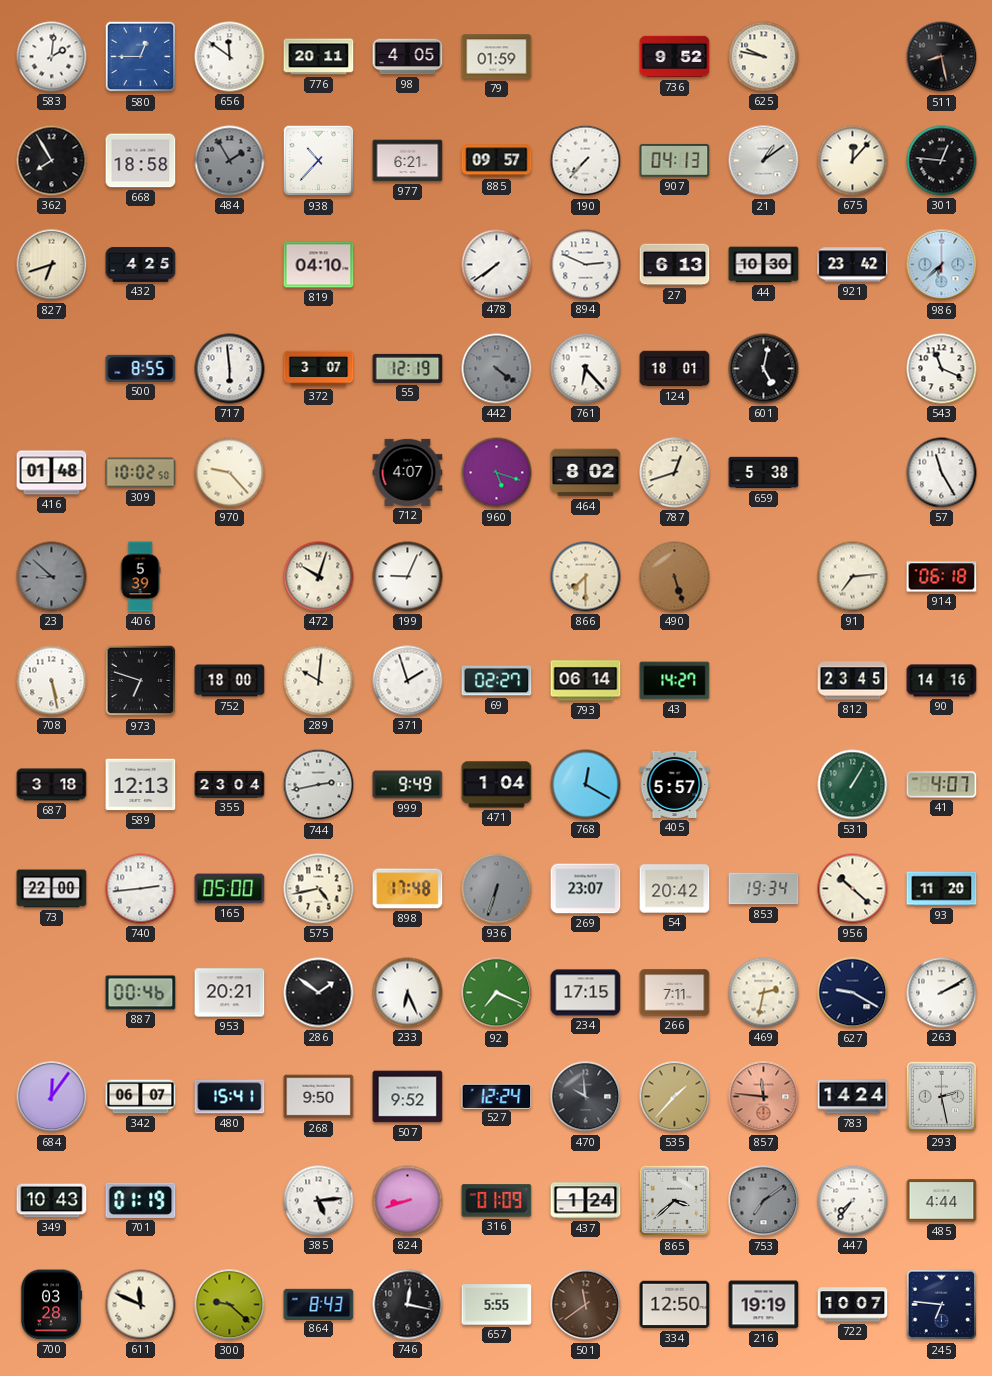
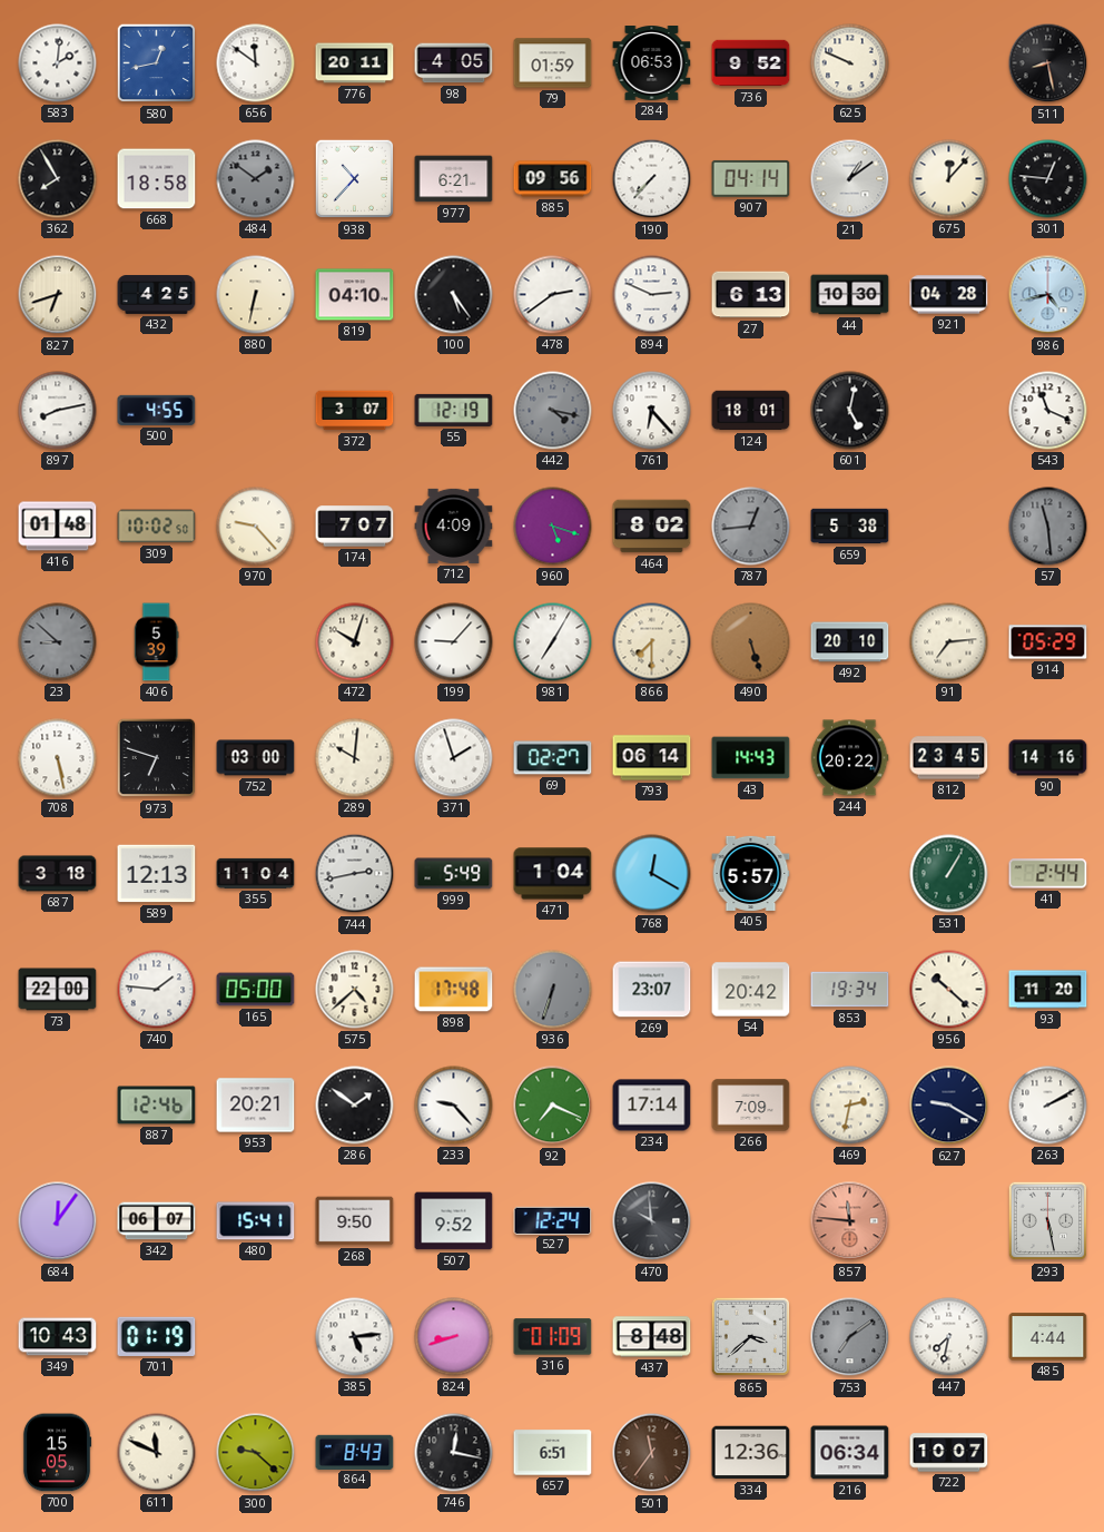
580: 12:45 -> 12:43 (157, 63)
284: none -> 06:53 (652, 63)
625: 9:47 -> 9:49 (850, 63)
484: 1:55 -> 1:51 (256, 179)
885: 09:57 -> 09:56 (553, 179)
907: 04:13 -> 04:14 (751, 178)
880: none -> 6:32 (256, 295)
100: none -> 5:24 (454, 295)
478: 7:39 -> 2:39 (553, 295)
921: 23:42 -> 04:28 (949, 295)
986: 6:38 -> 4:43 (1048, 295)
897: none -> 8:13 (58, 411)
500: 8:55 -> 4:55 (157, 410)
717: 5:59 -> none (230, 369)
442: 4:21 -> 4:17 (553, 411)
174: none -> 7:07 (355, 527)
712: 4:07 -> 4:09 (454, 526)
787: 12:42 -> 12:44 (751, 527)
787 dial: cream -> grey (751, 527)
57: 11:25 -> 11:29 (1048, 527)
57 dial: white -> grey (1048, 527)
199: 9:04 -> 9:07 (454, 642)
981: none -> 7:05 (553, 642)
492: none -> 20:10 (850, 642)
914: 06:18 -> 05:29 (1048, 642)
752: 18:00 -> 03:00 (256, 758)
43: 14:27 -> 14:43 (751, 758)
244: none -> 20:22 (849, 758)
355: 23:04 -> 11:04 (256, 873)
999: 9:49 -> 5:49 (454, 874)
41: 4:07 -> 2:44 (1048, 874)
740: 2:44 -> 1:46 (157, 990)
575: 4:43 -> 4:38 (355, 990)
887: 00:46 -> 12:46 (157, 1106)
233: 6:26 -> 9:23 (454, 1106)
234: 17:15 -> 17:14 (652, 1106)
266: 7:11 -> 7:09 (751, 1106)
535: 1:37 -> none (675, 1097)
783: 14:24 -> none (853, 1097)
293: 2:28 -> 5:28 (1048, 1221)
437: 1:24 -> 8:48 (652, 1337)
447: 7:36 -> 7:32 (949, 1337)
700: 03:28 -> 15:05 (57, 1453)
657: 5:55 -> 6:51 (553, 1453)
501: 11:39 -> 11:36 (652, 1453)
334: 12:50 -> 12:36 (751, 1453)
216: 19:19 -> 06:34 (850, 1453)
245: 6:46 -> none (942, 1305)
